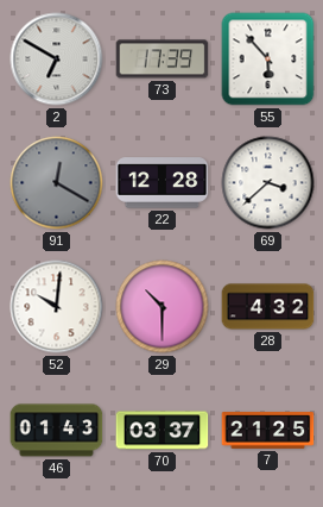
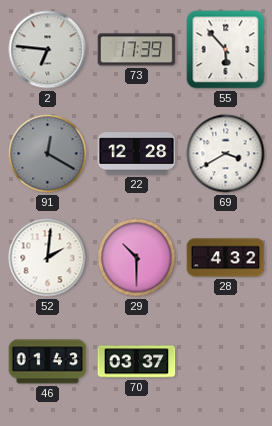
2: 6:50 -> 6:46 (48, 50)
69: 3:38 -> 3:40 (226, 154)
52: 10:01 -> 2:01 (48, 258)
7: 21:25 -> none (268, 431)
